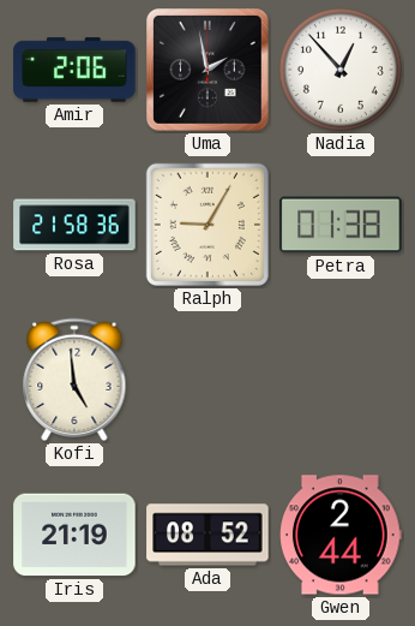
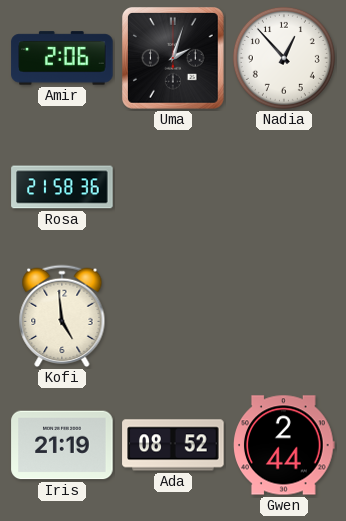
Uma: 1:58 -> 2:03 (174, 59)
Ralph: 9:05 -> none (207, 225)
Petra: 01:38 -> none (341, 225)
